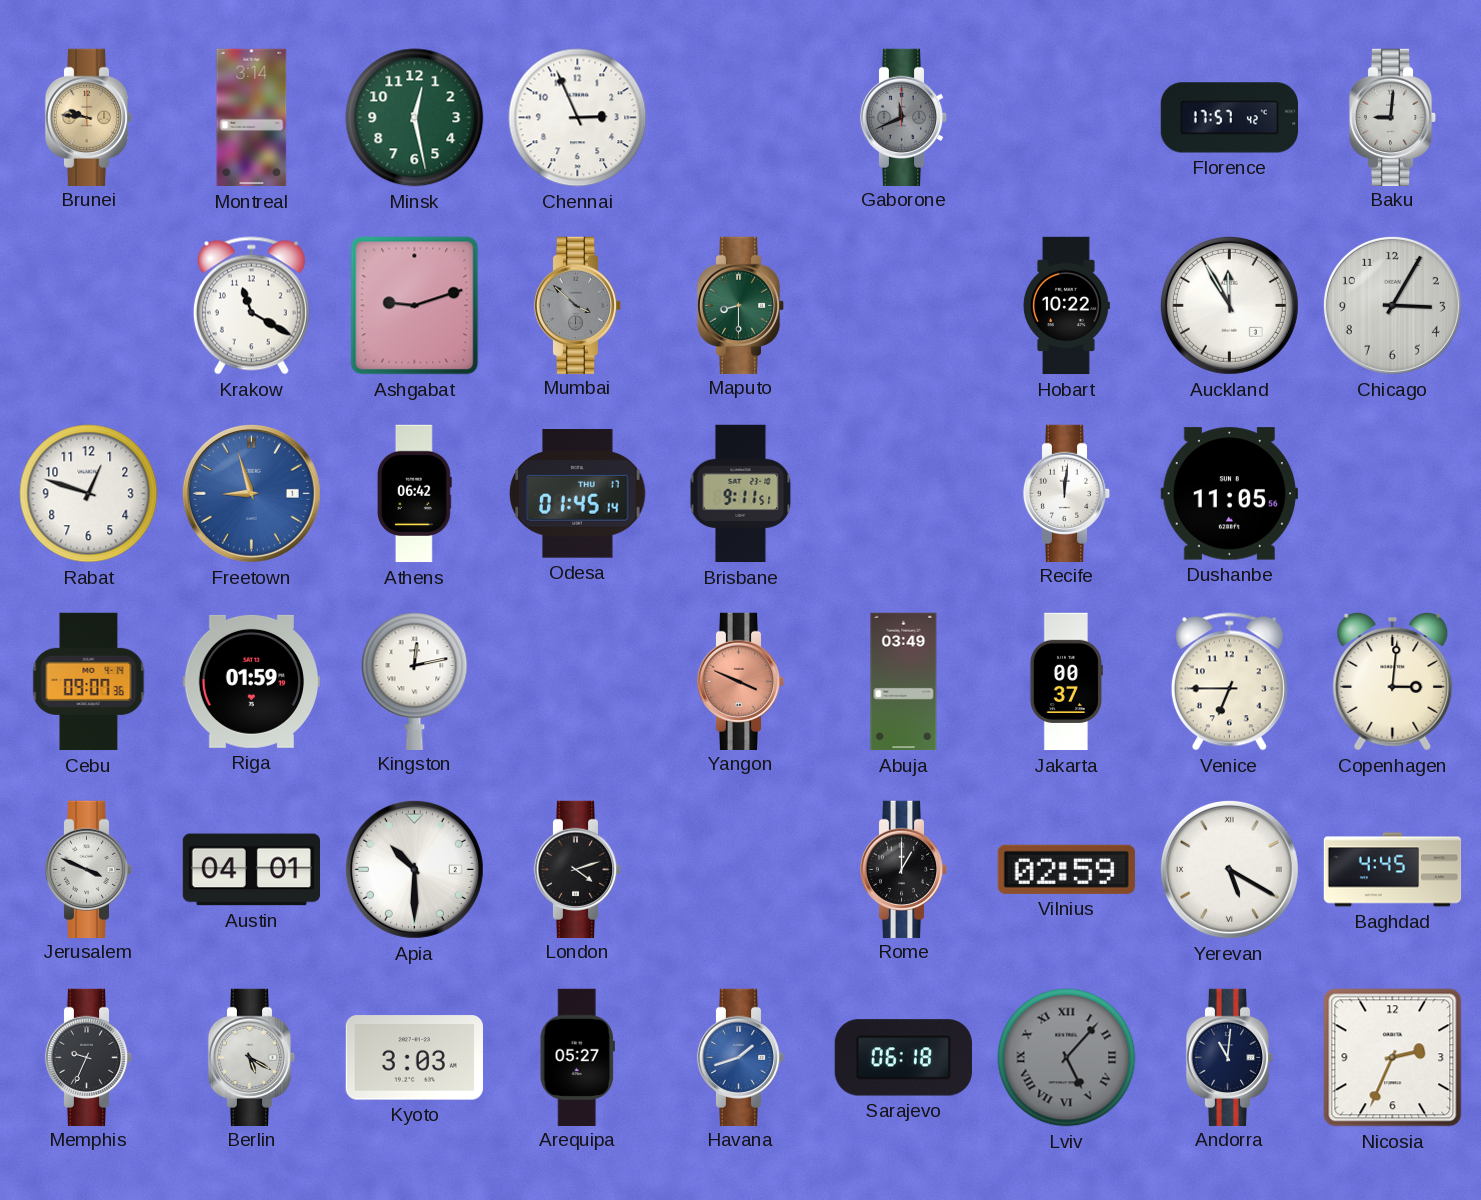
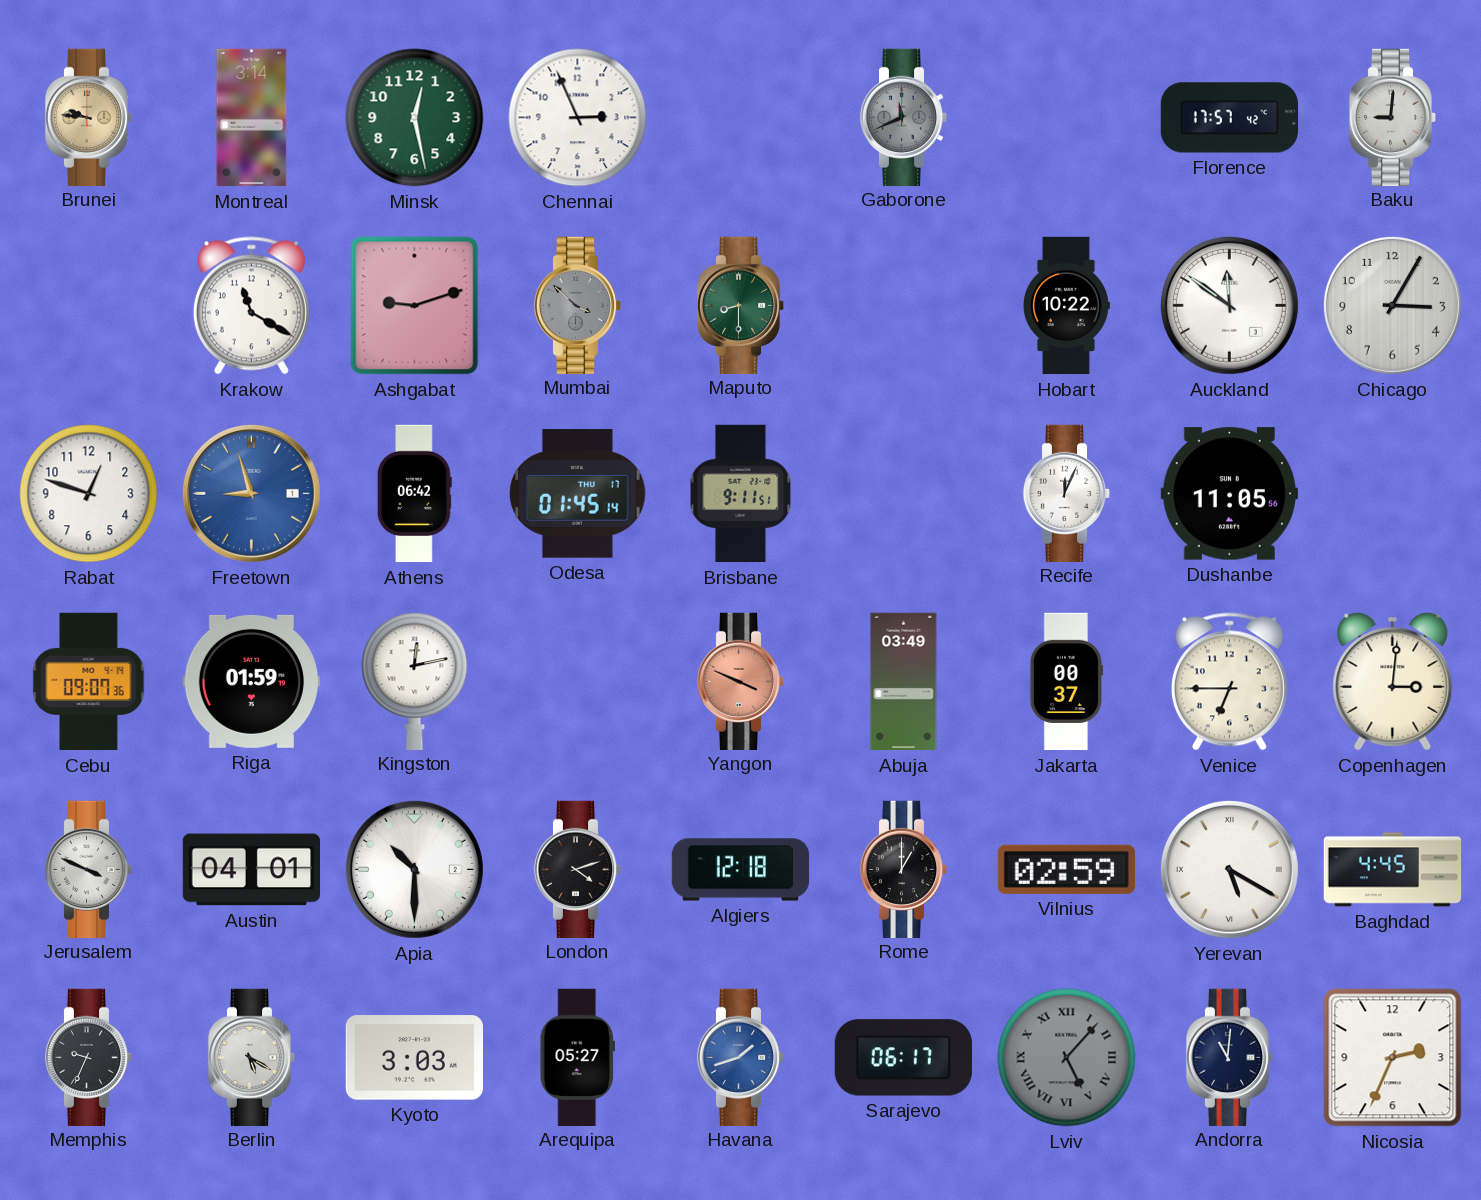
Auckland: 11:55 -> 11:51 (1229, 305)
Recife: 12:01 -> 12:04 (1067, 493)
Algiers: none -> 12:18 (741, 870)
Sarajevo: 06:18 -> 06:17 (903, 1058)
